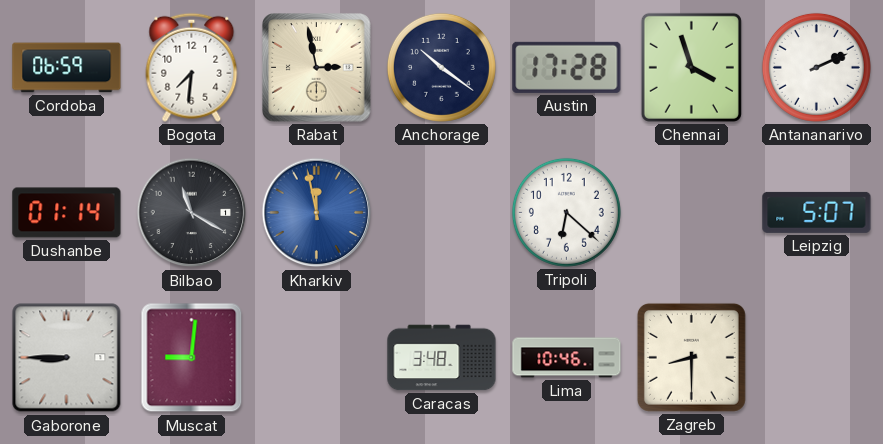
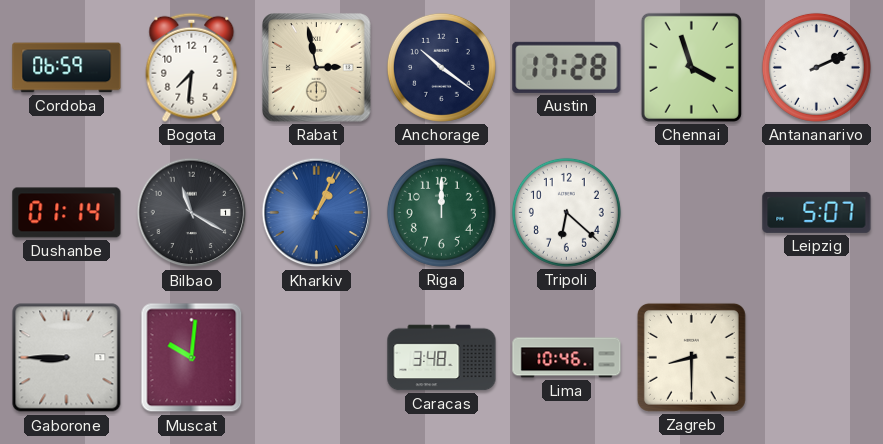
Kharkiv: 11:58 -> 1:04 (317, 213)
Riga: none -> 12:00 (441, 212)
Muscat: 9:01 -> 10:01 (192, 358)
